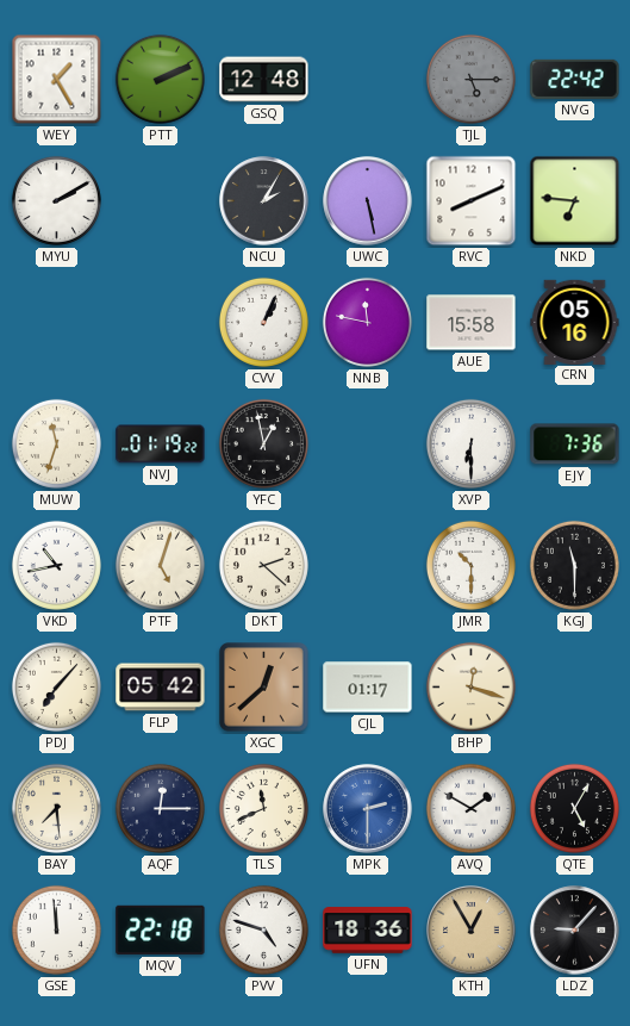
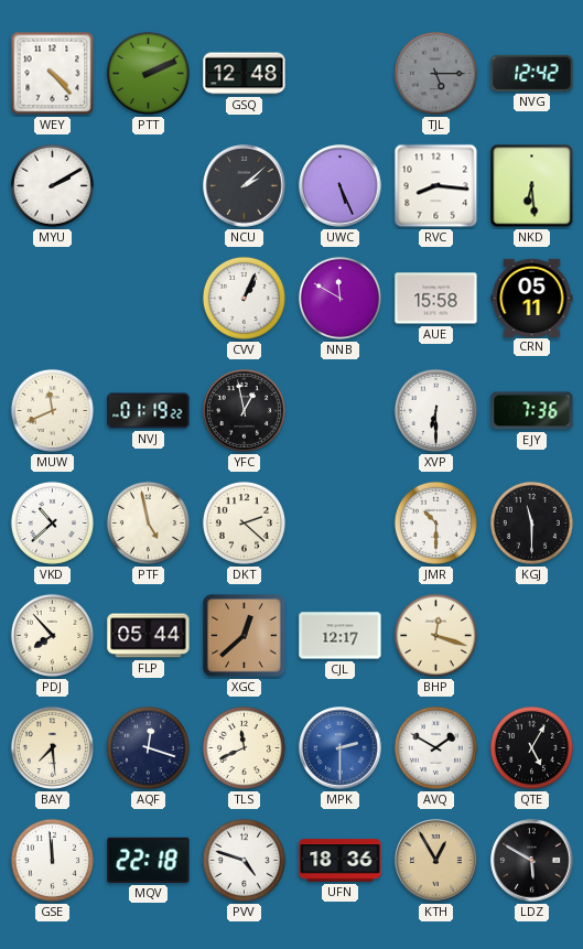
WEY: 1:25 -> 4:23 (53, 74)
NVG: 22:42 -> 12:42 (532, 73)
NCU: 2:05 -> 2:08 (245, 186)
UWC: 5:28 -> 5:26 (341, 186)
RVC: 8:11 -> 8:16 (436, 186)
NKD: 6:46 -> 6:29 (532, 186)
NNB: 11:47 -> 11:50 (339, 298)
CRN: 05:16 -> 05:11 (532, 298)
MUW: 11:33 -> 11:41 (52, 410)
VKD: 10:43 -> 10:38 (52, 522)
PTF: 5:03 -> 4:58 (148, 522)
PDJ: 7:07 -> 7:53 (52, 635)
FLP: 05:42 -> 05:44 (149, 636)
CJL: 01:17 -> 12:17 (341, 636)
AQF: 12:15 -> 12:18 (148, 747)
LDZ: 9:07 -> 5:50 (532, 861)
